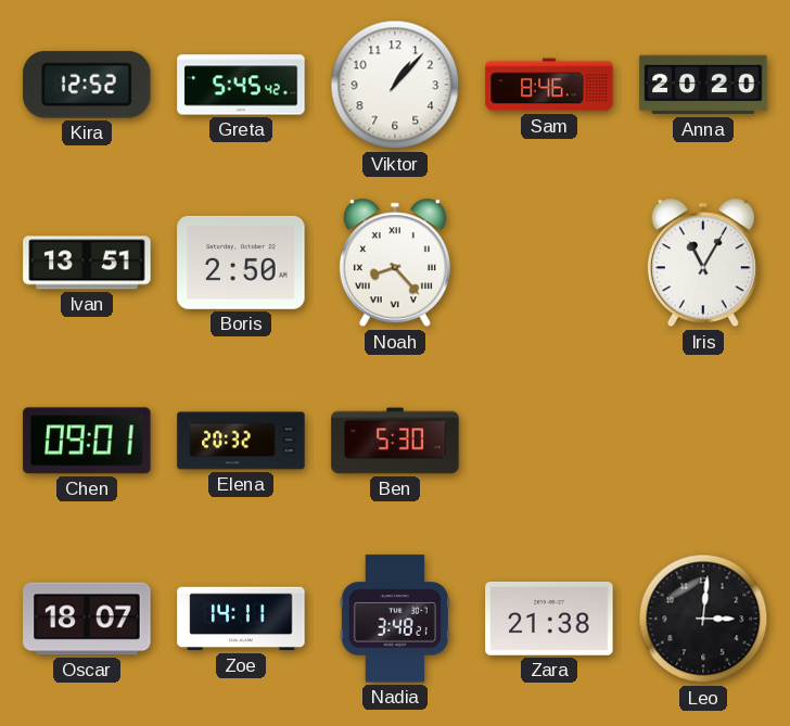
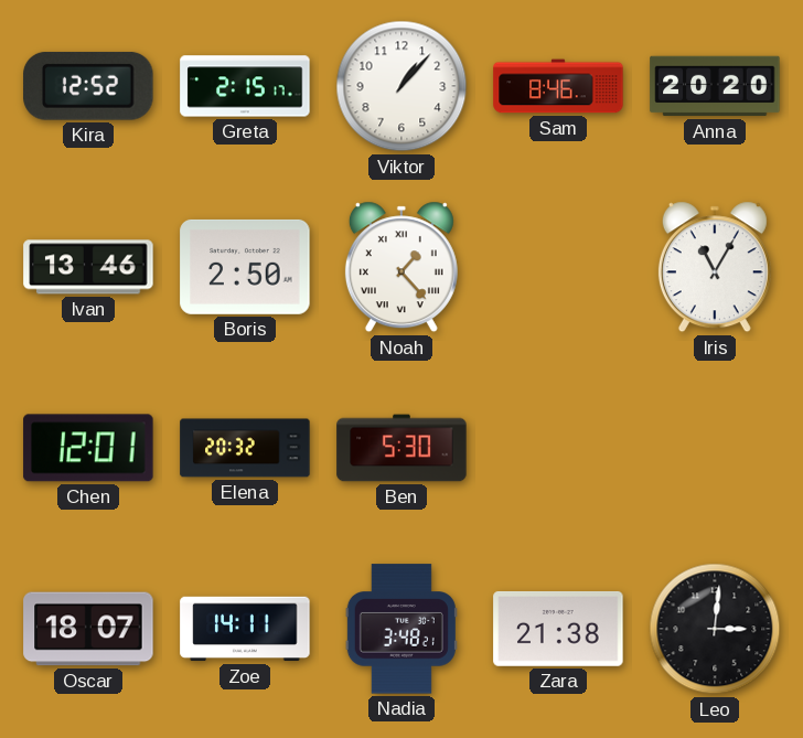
Greta: 5:45 -> 2:15 (245, 86)
Ivan: 13:51 -> 13:46 (88, 267)
Noah: 8:23 -> 1:23 (401, 267)
Chen: 09:01 -> 12:01 (88, 448)
